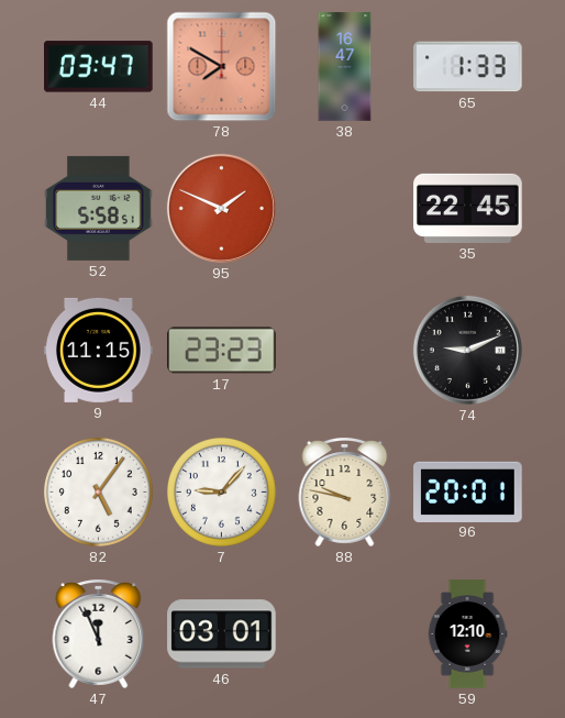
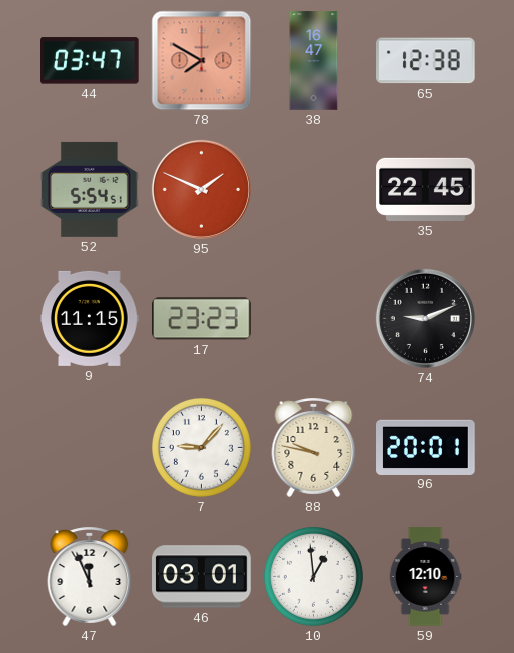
65: 1:33 -> 12:38 (426, 61)
52: 5:58 -> 5:54 (90, 189)
82: 5:06 -> none (98, 491)
10: none -> 12:59 (313, 576)
